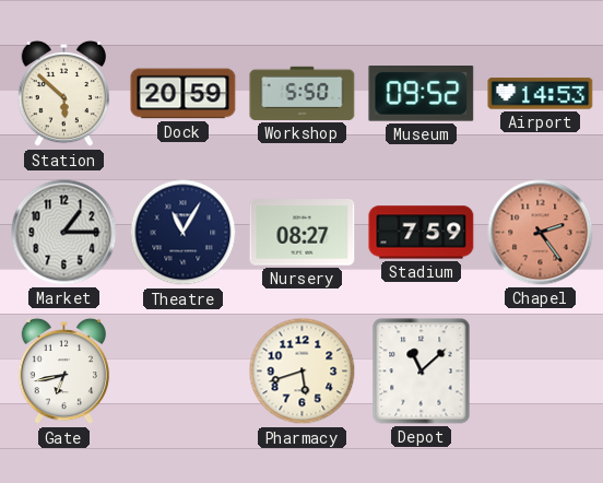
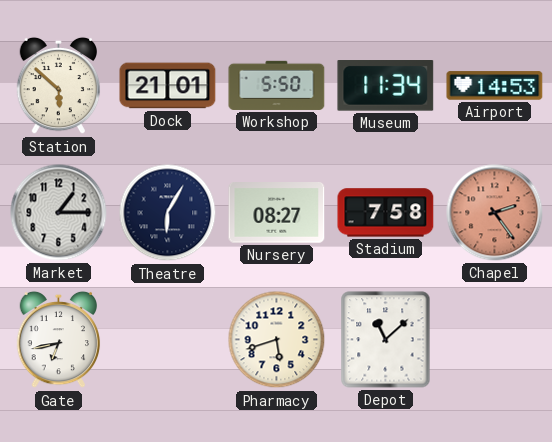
Dock: 20:59 -> 21:01 (168, 86)
Museum: 09:52 -> 11:34 (386, 86)
Theatre: 11:05 -> 6:05 (168, 213)
Stadium: 7:59 -> 7:58 (386, 213)
